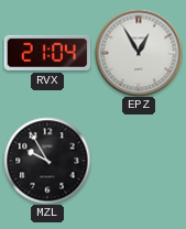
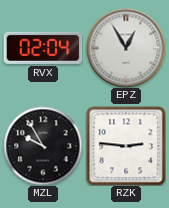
RVX: 21:04 -> 02:04 (43, 48)
RZK: none -> 2:46 (126, 146)
